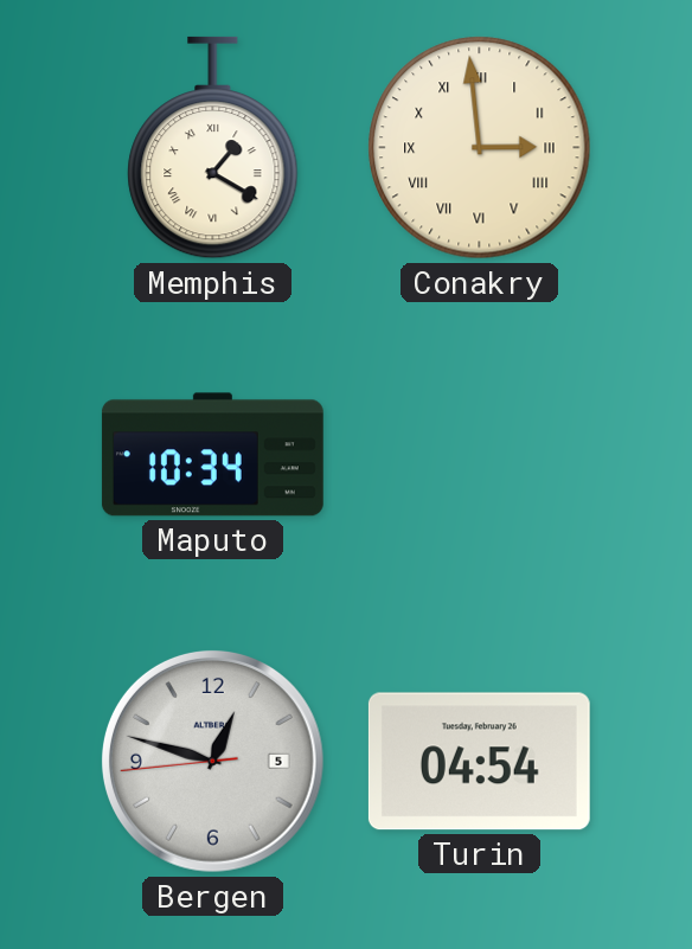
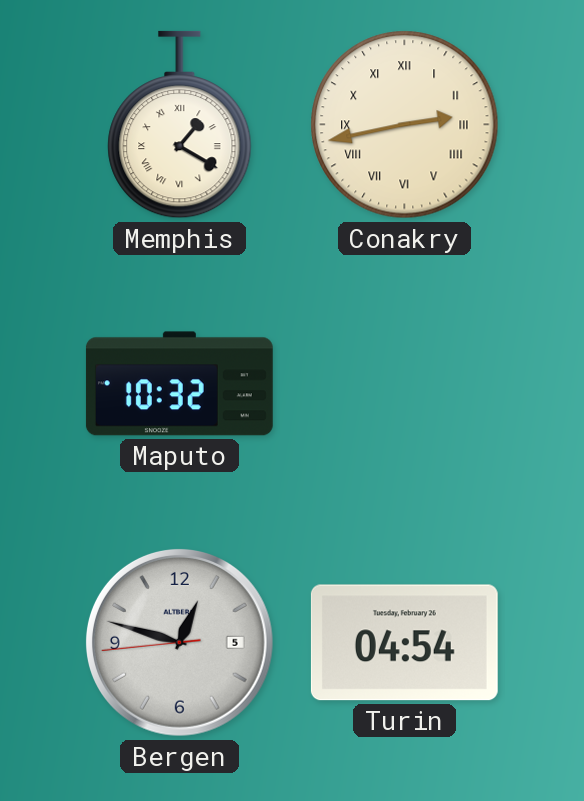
Conakry: 2:59 -> 2:43 (405, 125)
Maputo: 10:34 -> 10:32 (179, 384)
